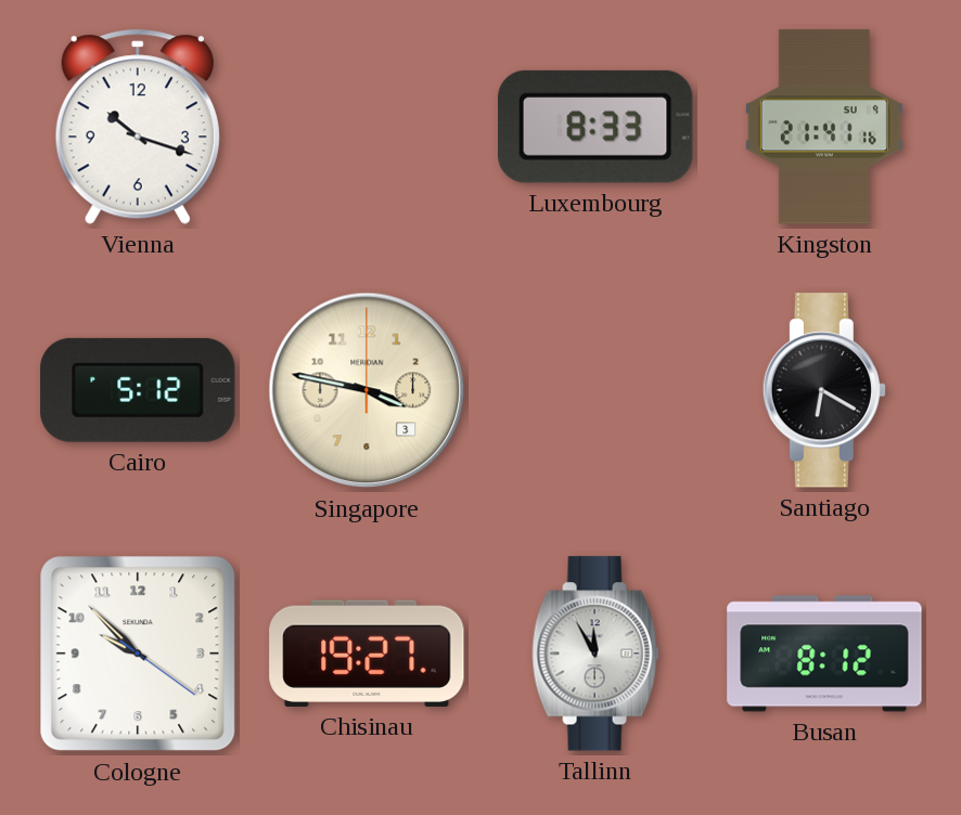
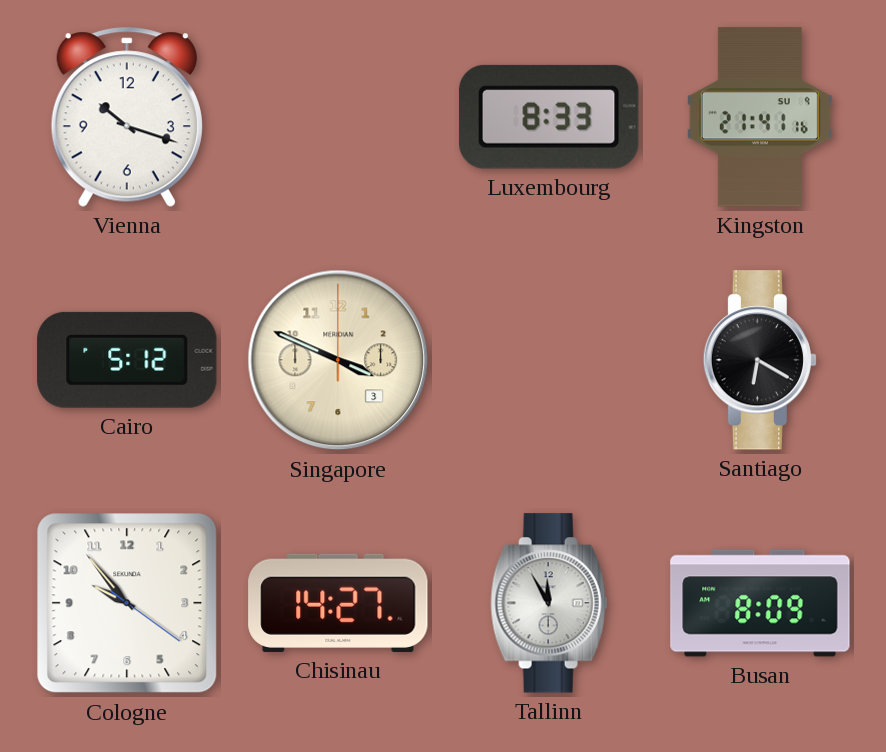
Singapore: 3:47 -> 3:49 (338, 360)
Cologne: 9:52 -> 9:53 (127, 603)
Chisinau: 19:27 -> 14:27 (338, 603)
Busan: 8:12 -> 8:09 (760, 603)
